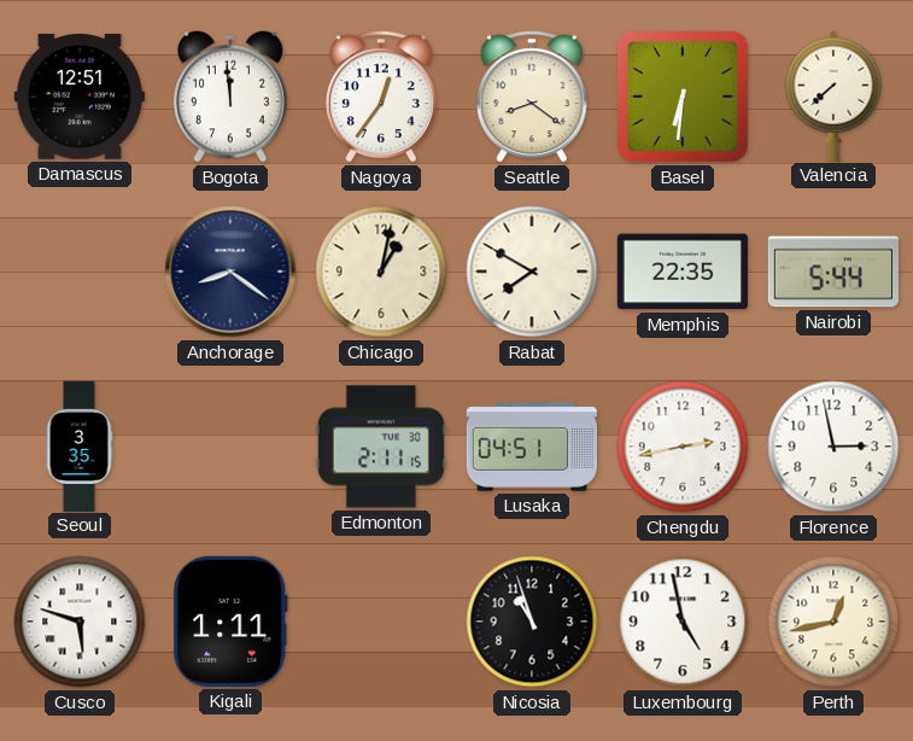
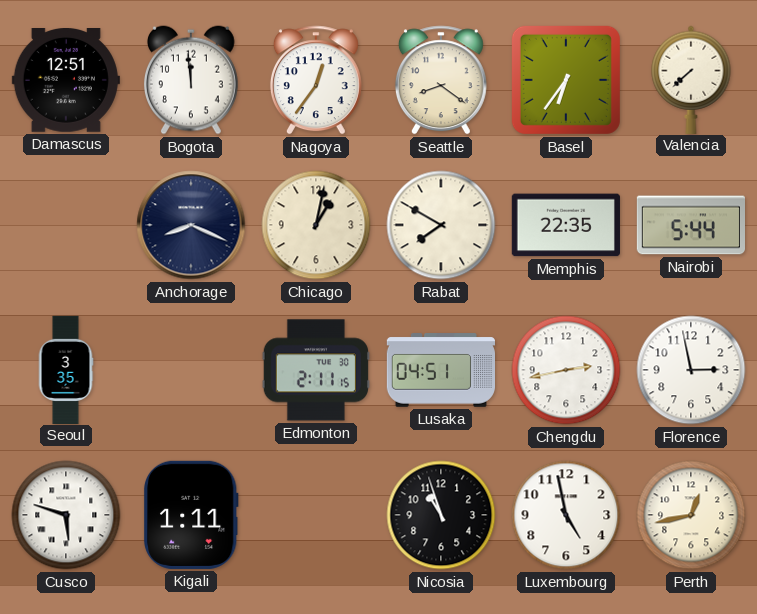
Basel: 6:31 -> 6:36 (566, 80)
Anchorage: 8:21 -> 8:19 (191, 225)
